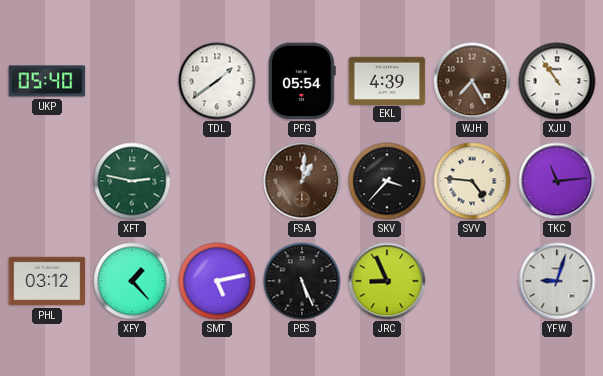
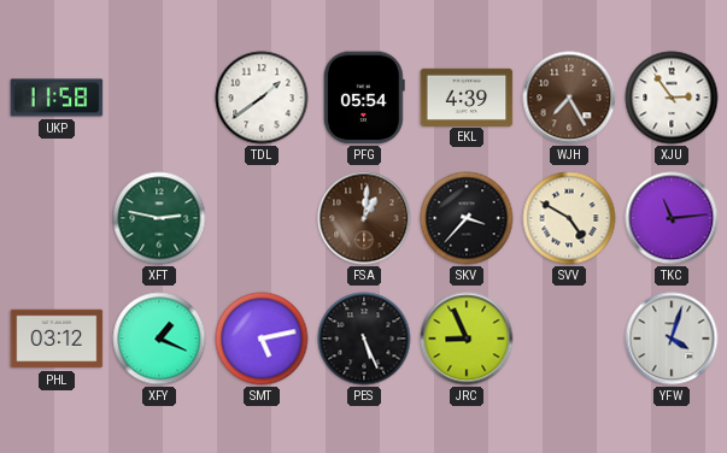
UKP: 05:40 -> 11:58 (57, 98)
XJU: 10:54 -> 2:54 (672, 98)
SVV: 4:46 -> 4:50 (569, 218)
XFY: 1:23 -> 1:19 (159, 339)
YFW: 9:03 -> 4:03 (672, 339)
